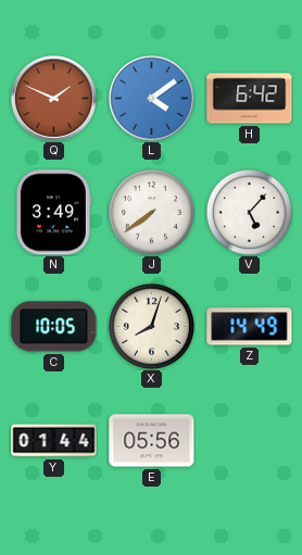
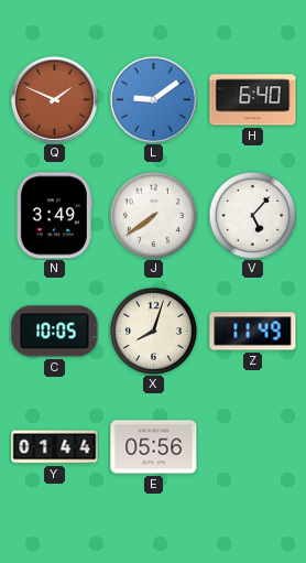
L: 4:09 -> 9:09 (154, 100)
H: 6:42 -> 6:40 (253, 100)
Z: 14:49 -> 11:49 (253, 332)
